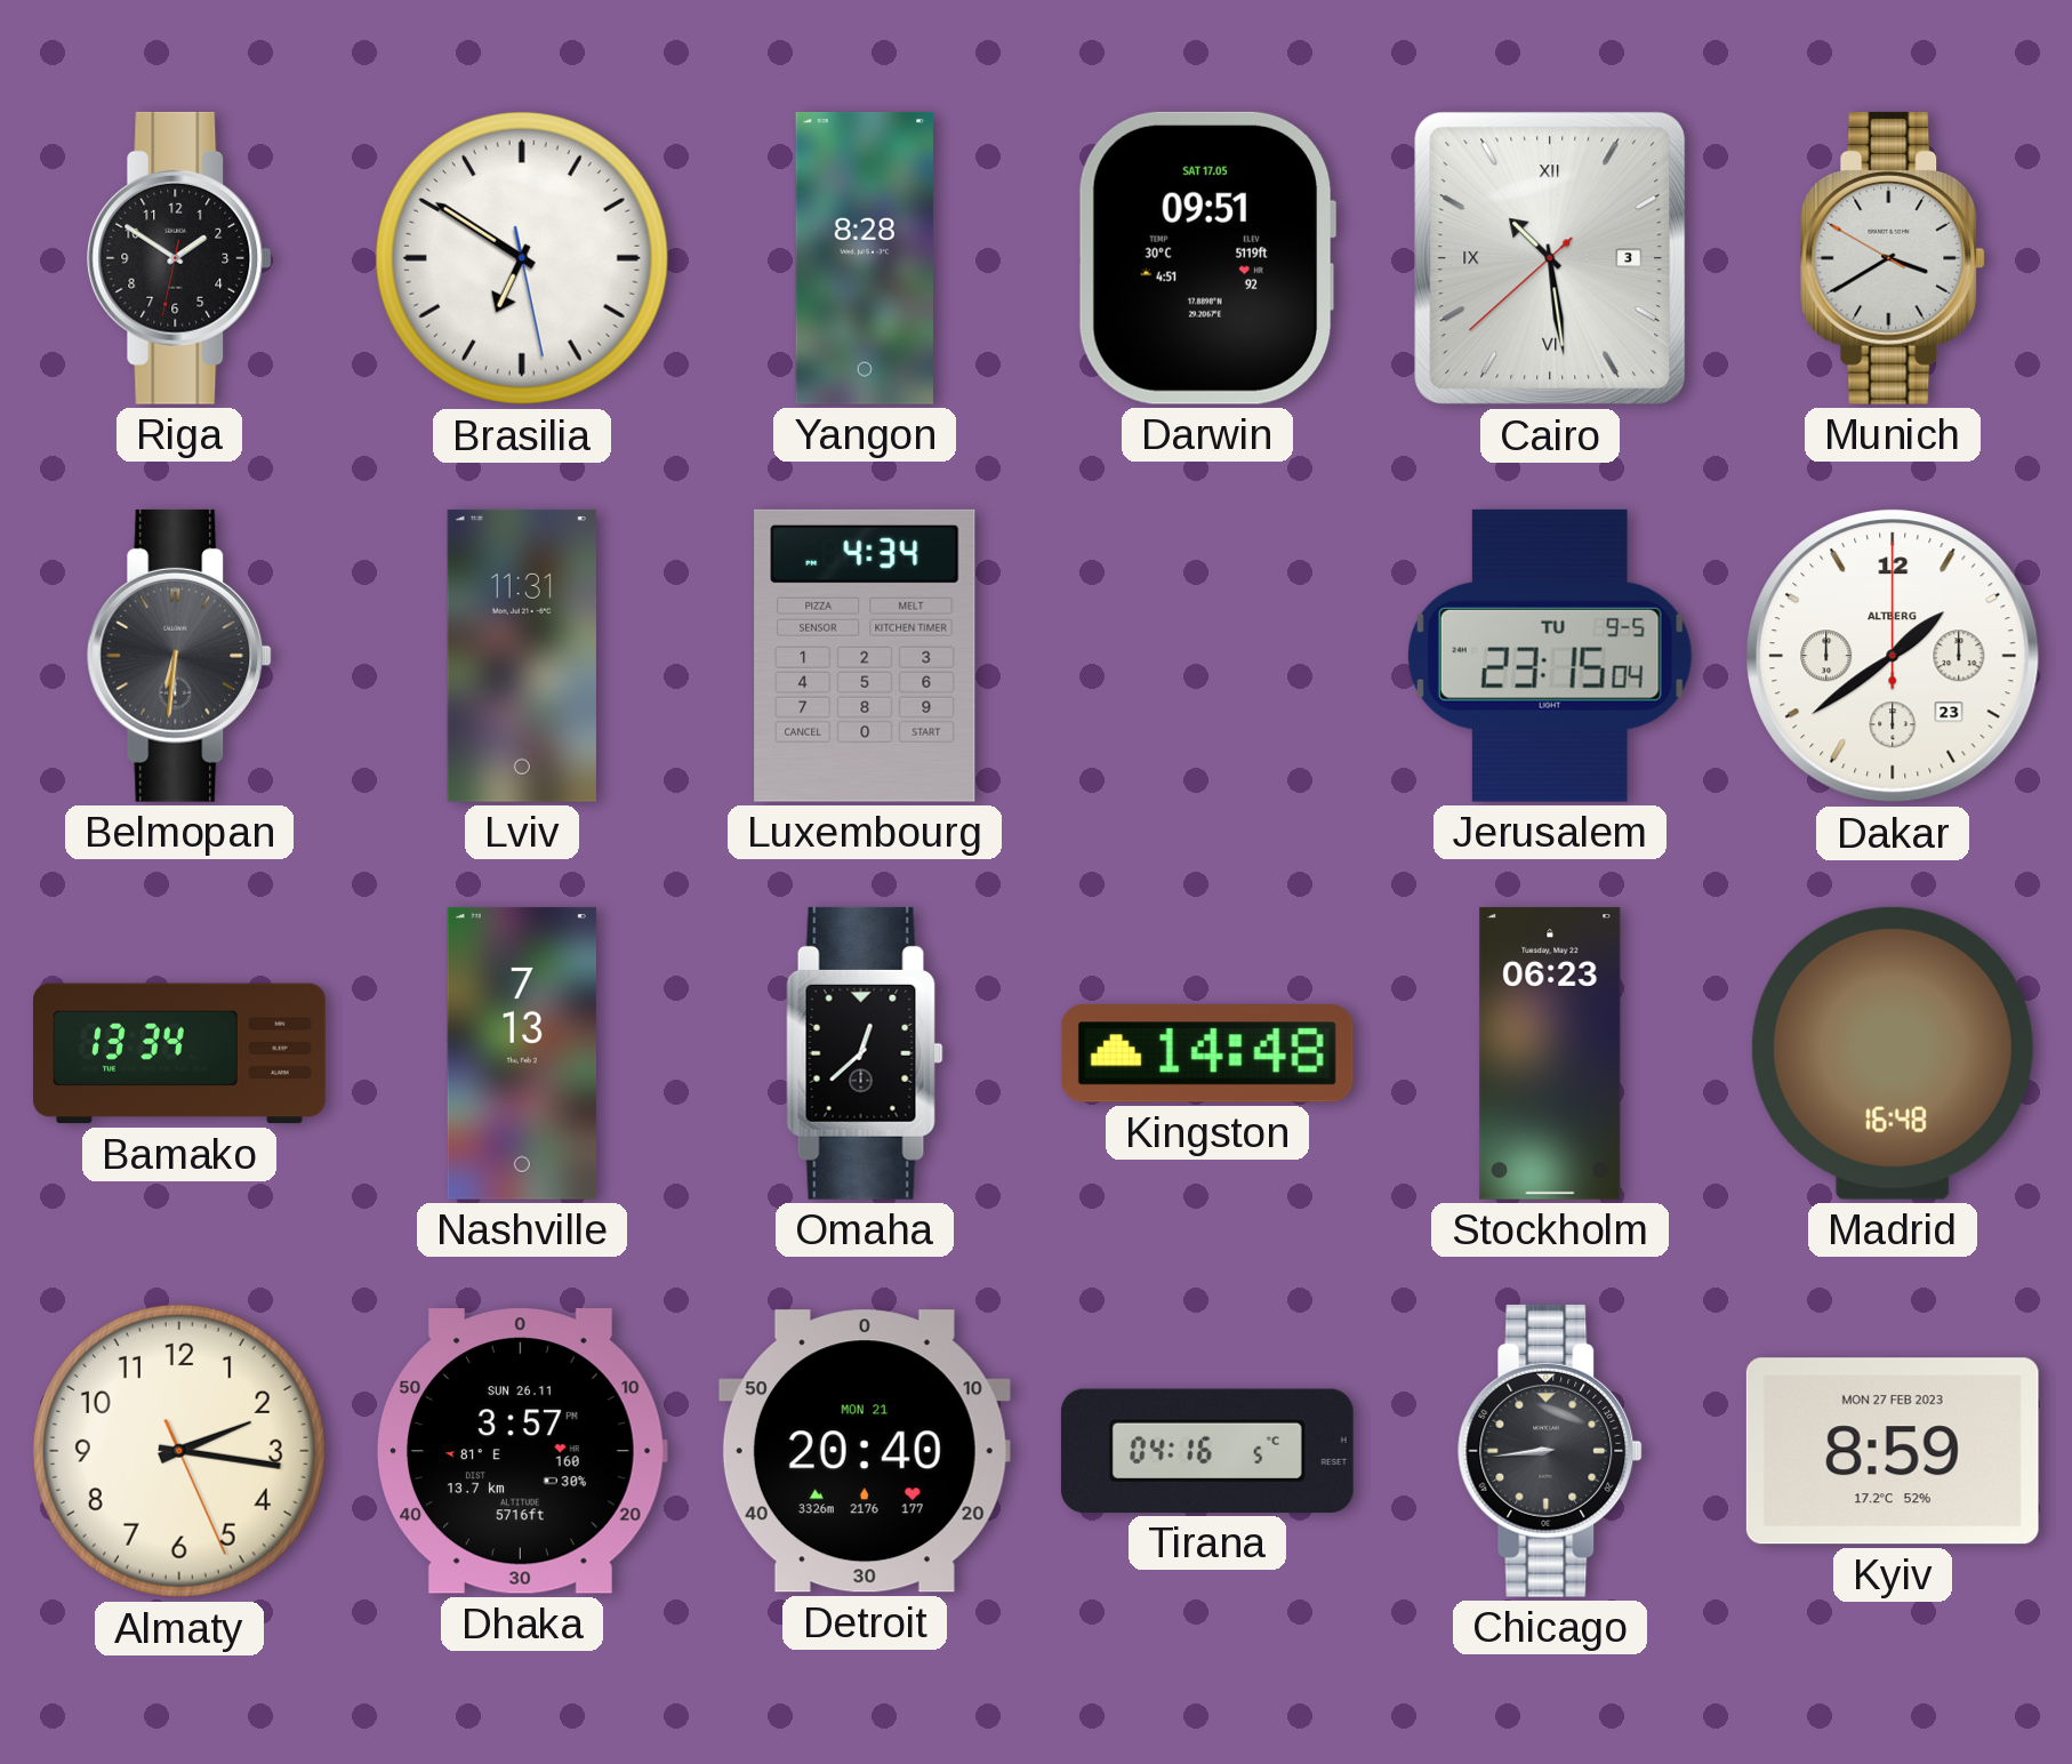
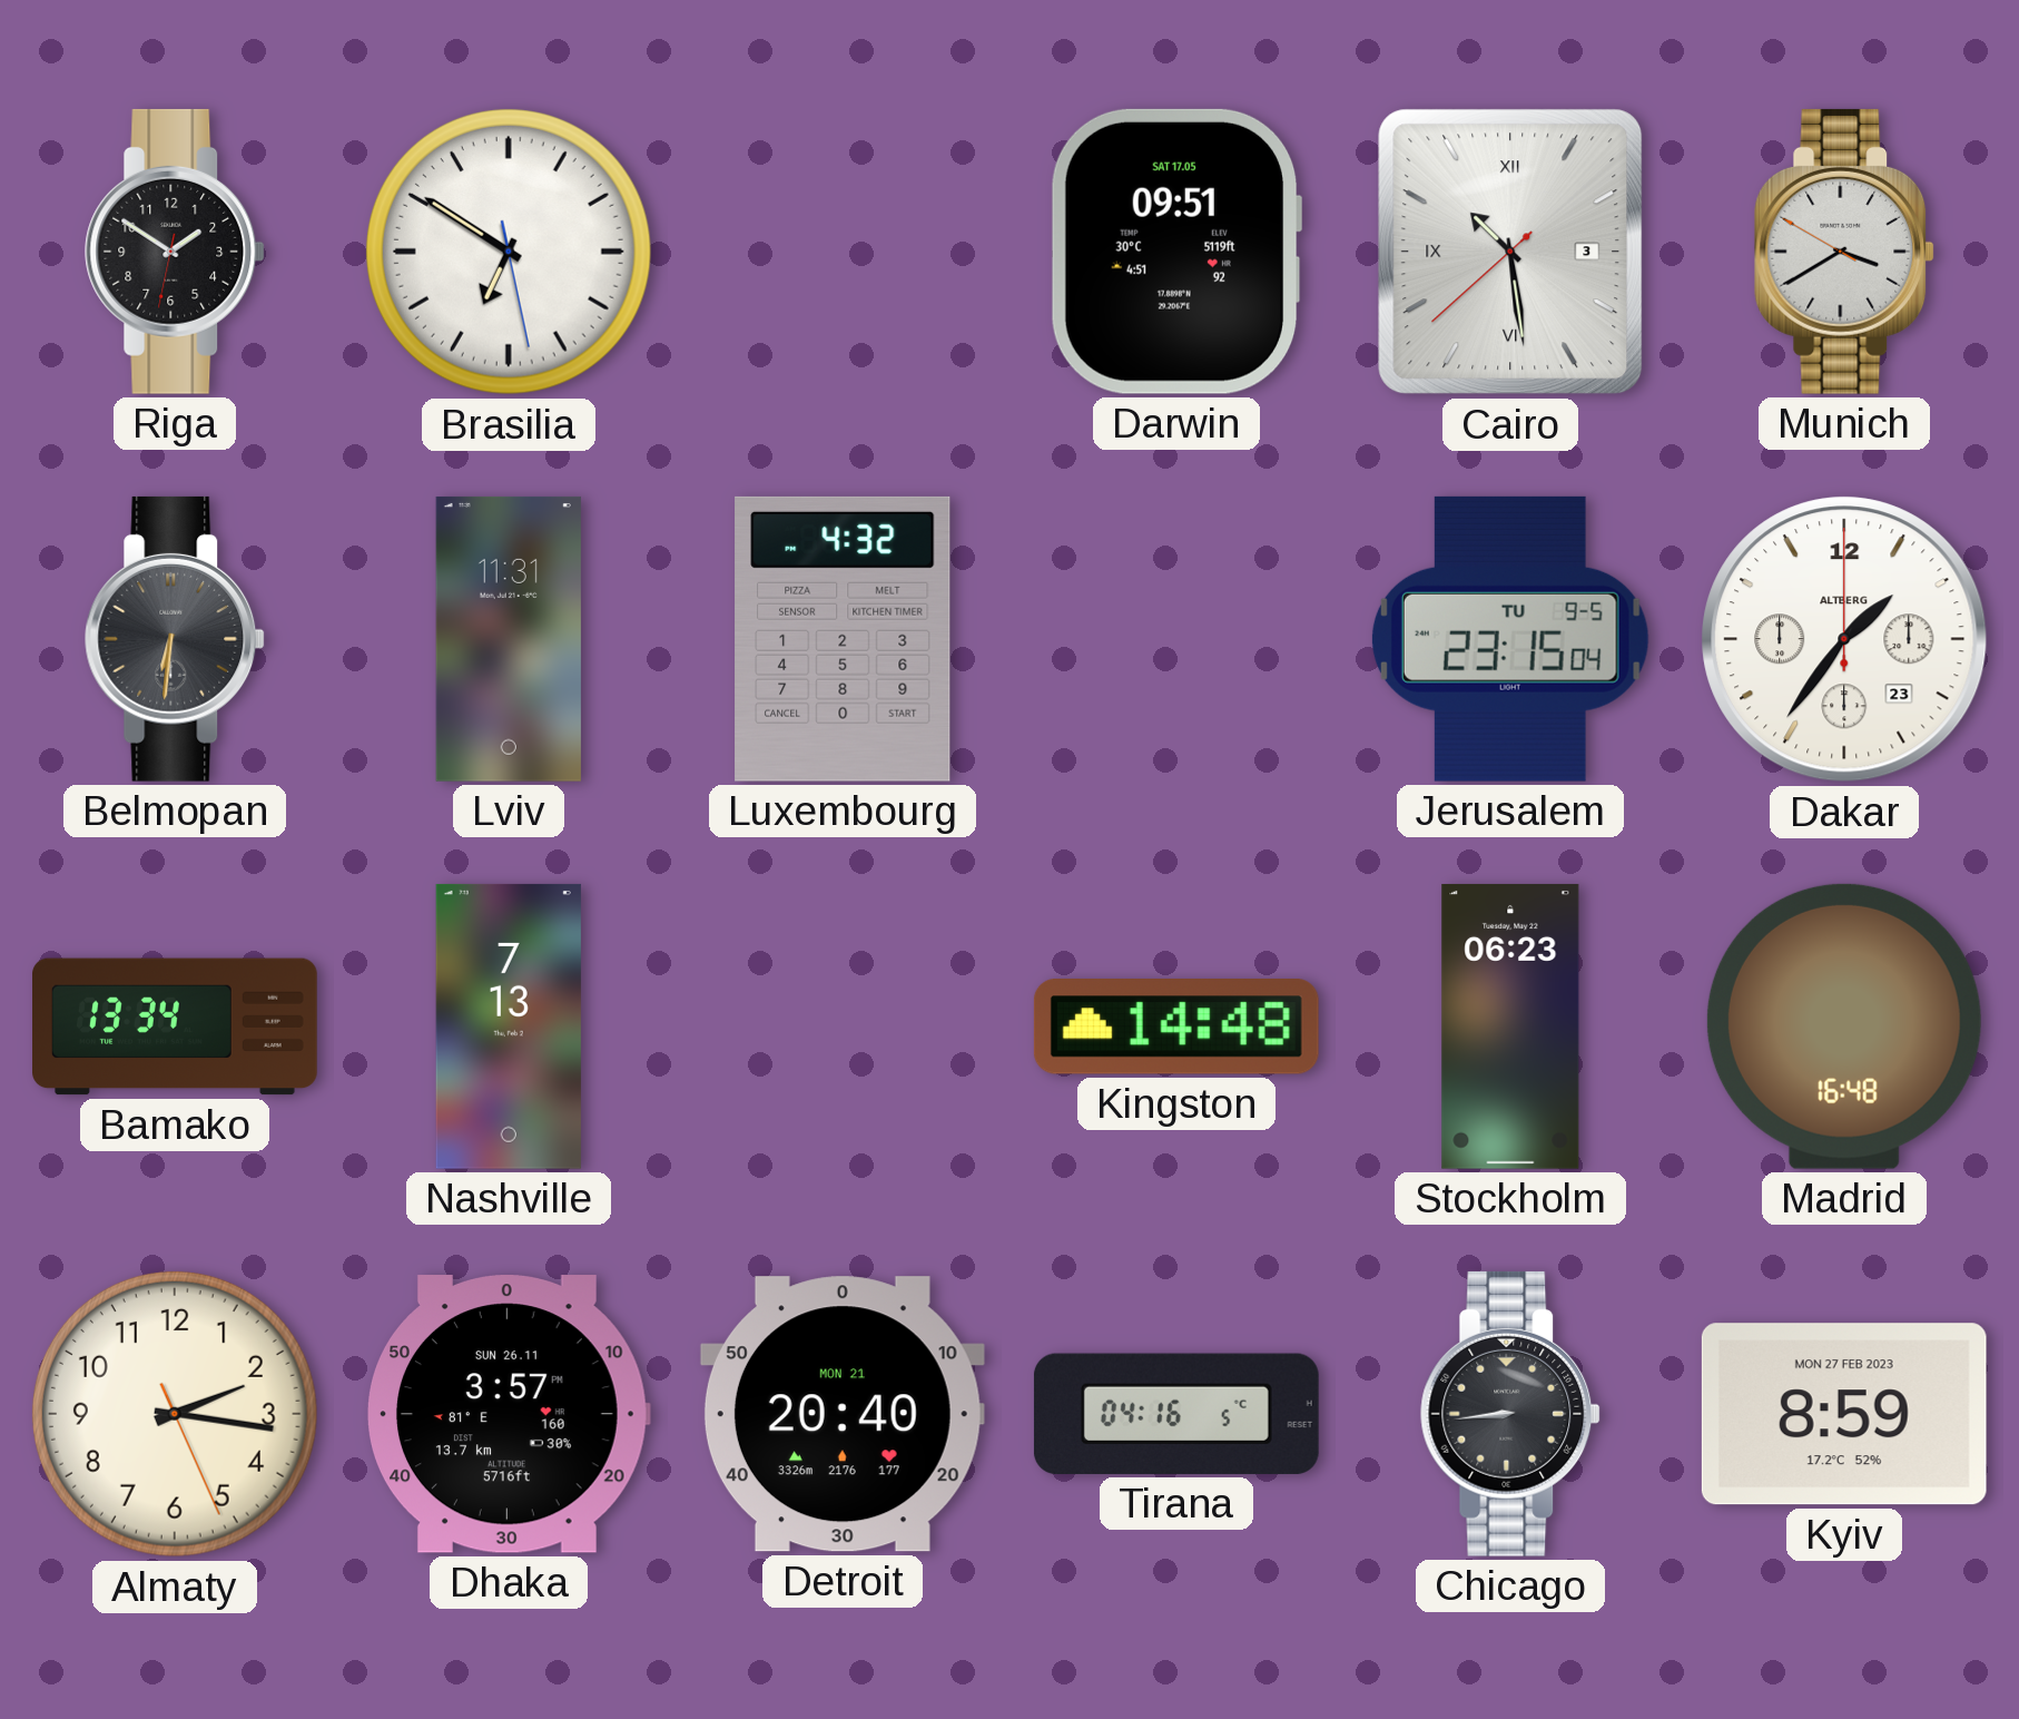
Yangon: 8:28 -> none (864, 258)
Luxembourg: 4:34 -> 4:32 (843, 639)
Dakar: 1:39 -> 1:36 (1844, 639)
Omaha: 12:38 -> none (865, 1053)
